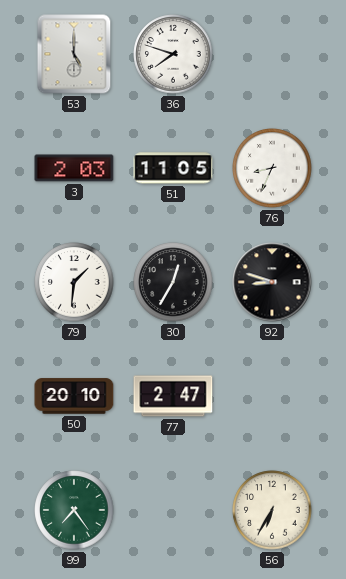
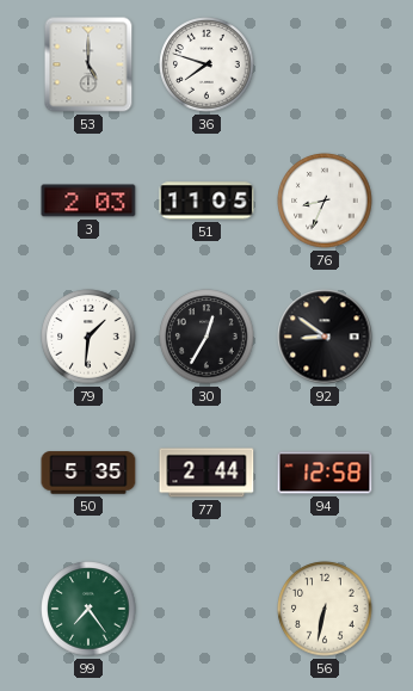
92: 8:48 -> 8:51 (325, 337)
50: 20:10 -> 5:35 (88, 473)
77: 2:47 -> 2:44 (207, 473)
94: none -> 12:58 (325, 473)
56: 6:35 -> 6:32 (325, 609)
